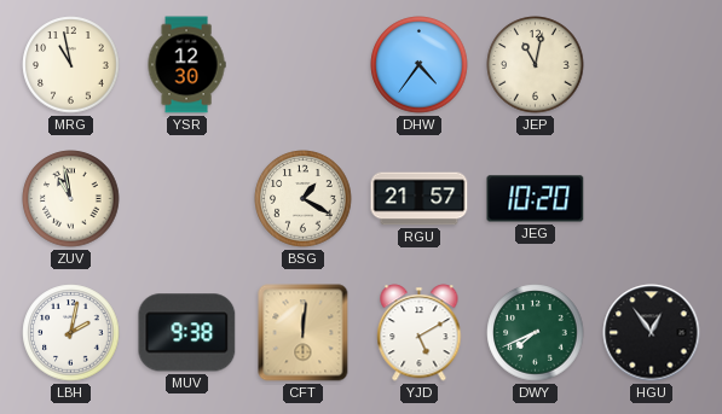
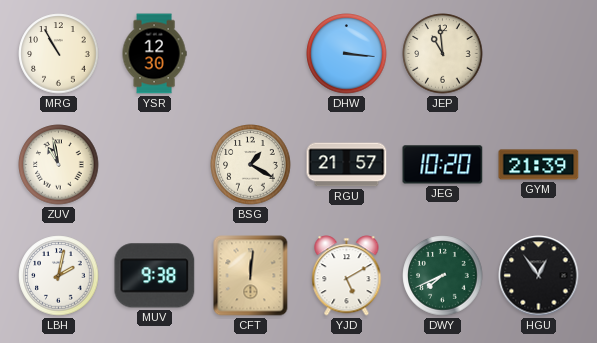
MRG: 10:58 -> 10:55 (59, 54)
DHW: 4:36 -> 3:16 (347, 54)
JEP: 11:02 -> 10:59 (443, 54)
GYM: none -> 21:39 (539, 165)
